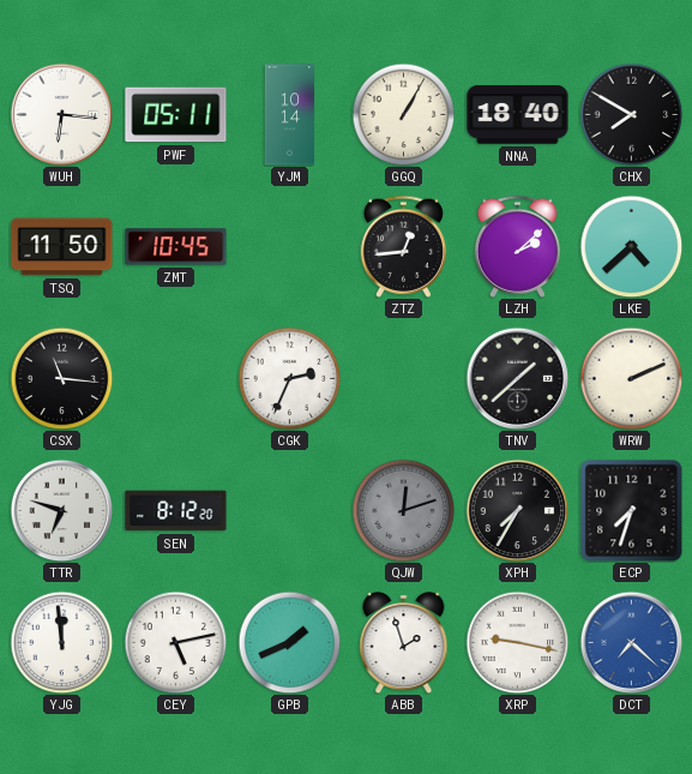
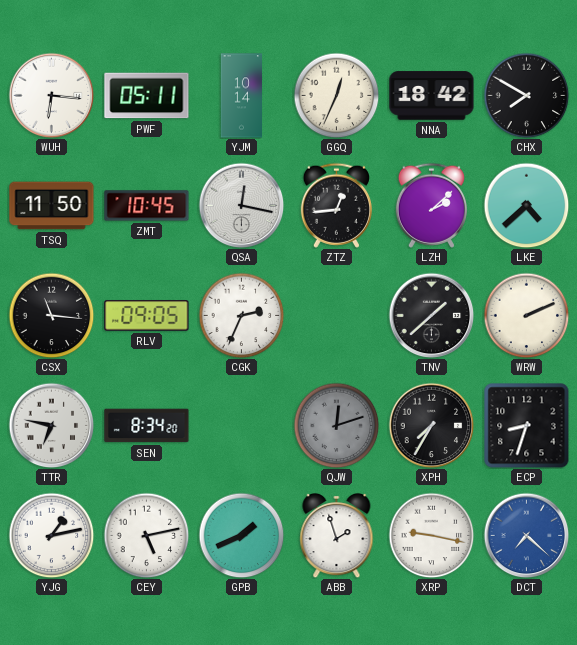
GGQ: 1:05 -> 12:34 (336, 95)
NNA: 18:40 -> 18:42 (432, 96)
QSA: none -> 12:17 (241, 205)
RLV: none -> 09:05 (147, 316)
TTR: 6:48 -> 6:47 (51, 425)
SEN: 8:12 -> 8:34 (147, 426)
ECP: 7:33 -> 8:33 (527, 426)
YJG: 11:59 -> 1:13 (51, 535)
